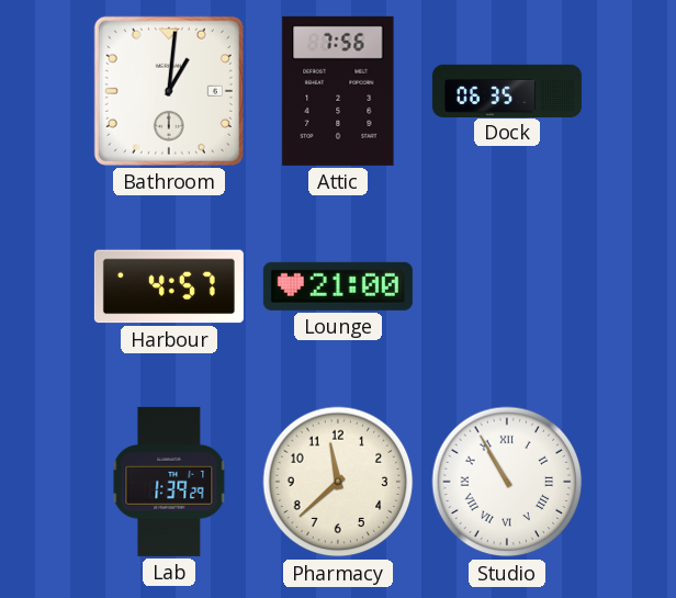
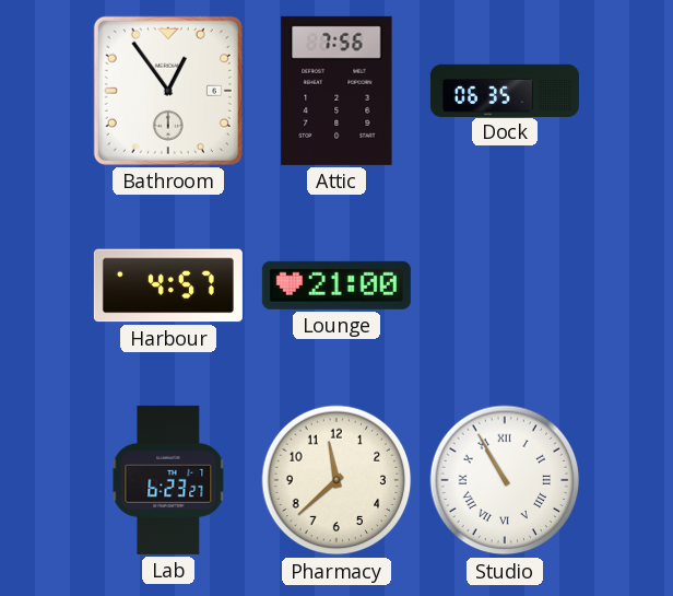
Bathroom: 1:01 -> 12:54 (168, 91)
Lab: 1:39 -> 6:23 (168, 480)
